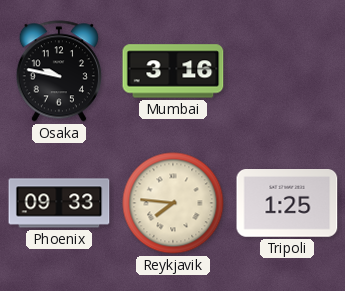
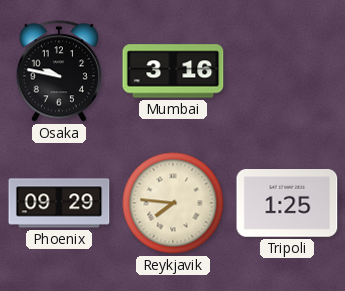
Phoenix: 09:33 -> 09:29 (59, 203)
